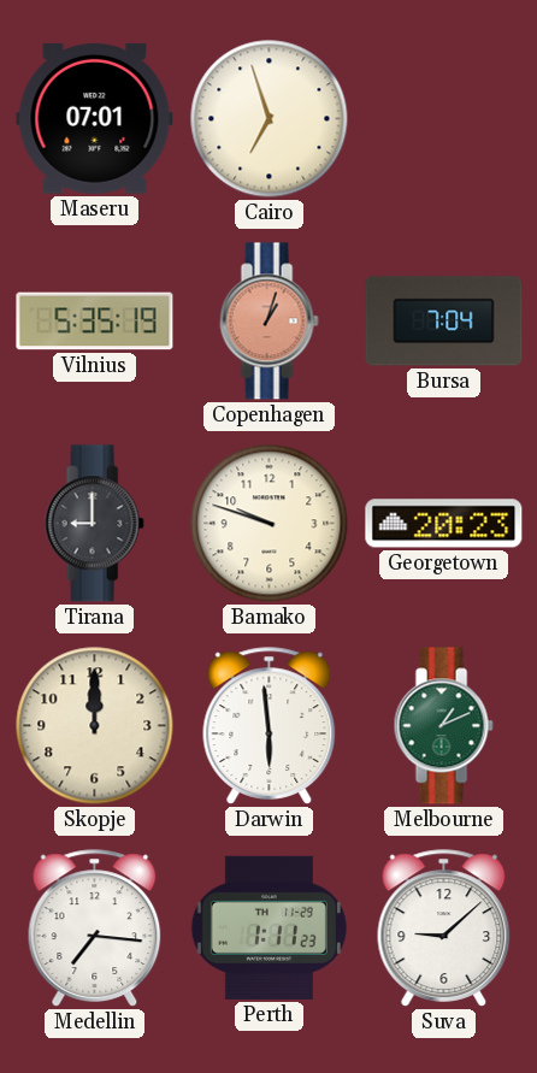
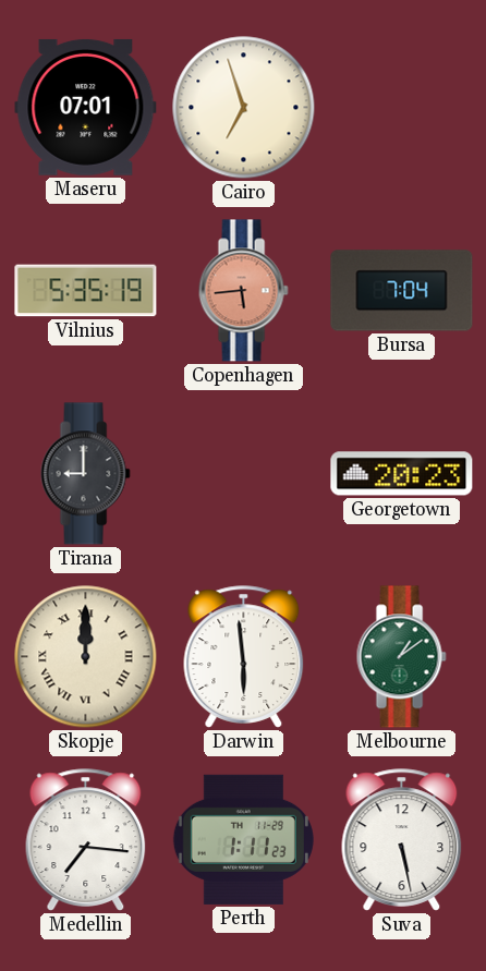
Copenhagen: 1:03 -> 5:44 (243, 291)
Bamako: 9:48 -> none (270, 524)
Skopje numerals: Arabic -> Roman (86, 657)
Melbourne: 1:11 -> 1:09 (401, 657)
Suva: 9:08 -> 5:28 (402, 840)
